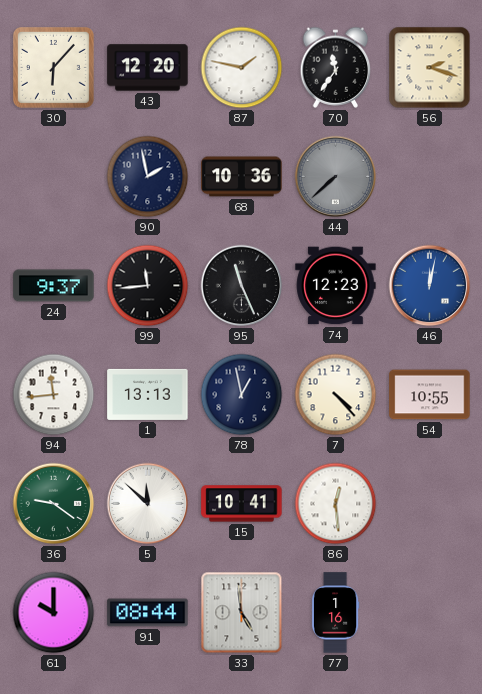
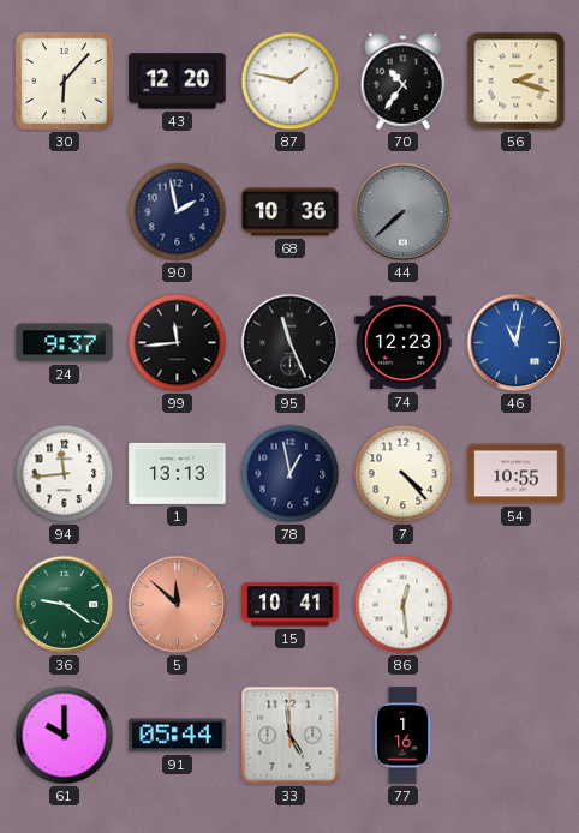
70: 11:36 -> 10:36 (404, 80)
46: 12:02 -> 11:02 (517, 343)
5 dial: white -> salmon (178, 605)
91: 08:44 -> 05:44 (178, 736)
